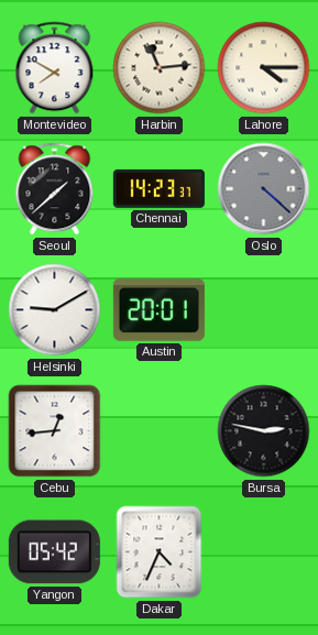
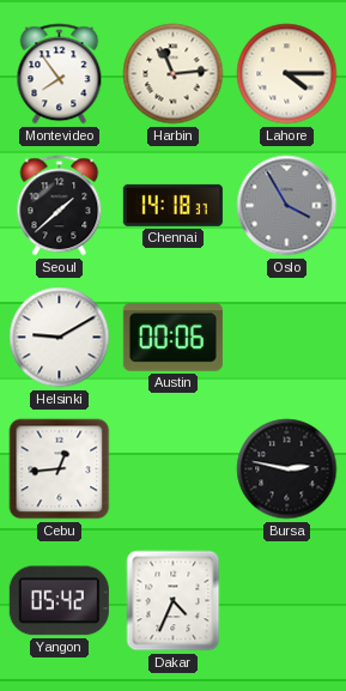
Montevideo: 7:50 -> 7:54 (60, 74)
Chennai: 14:23 -> 14:18 (172, 205)
Oslo: 4:22 -> 3:55 (287, 206)
Austin: 20:01 -> 00:06 (172, 338)
